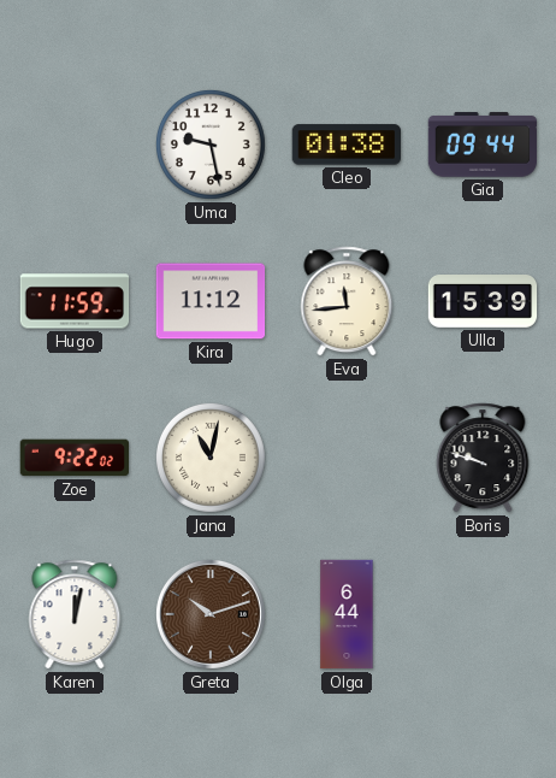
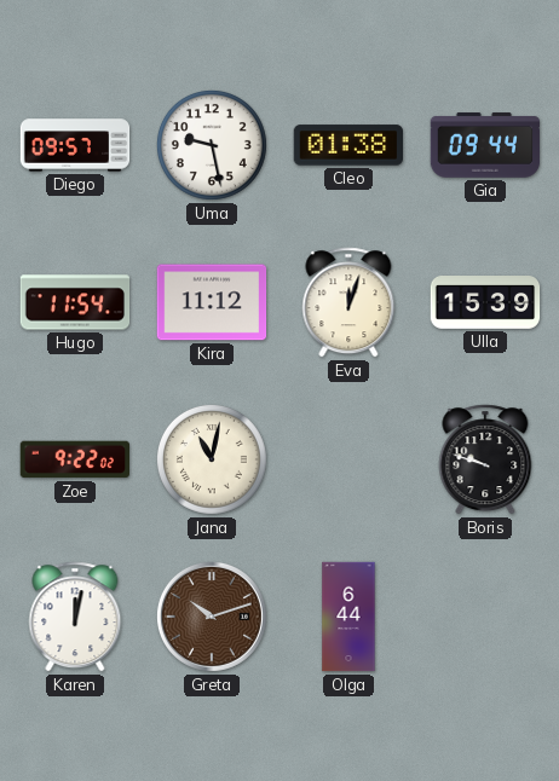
Diego: none -> 09:57 (75, 145)
Hugo: 11:59 -> 11:54 (75, 302)
Eva: 11:44 -> 12:03 (348, 302)
